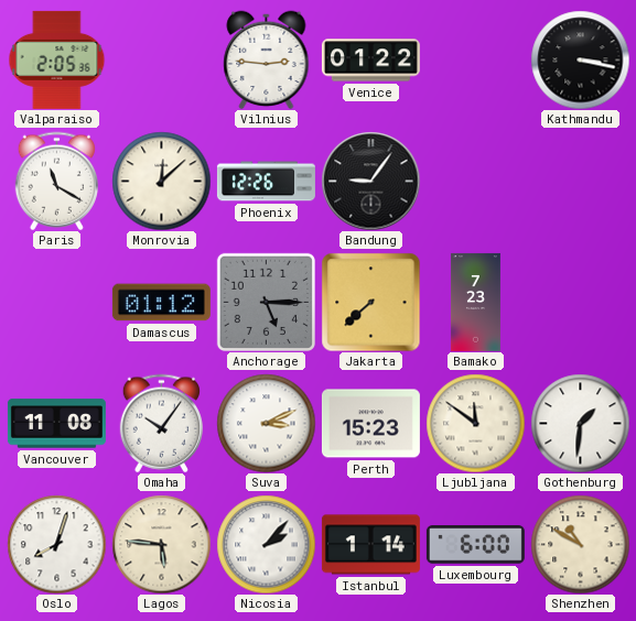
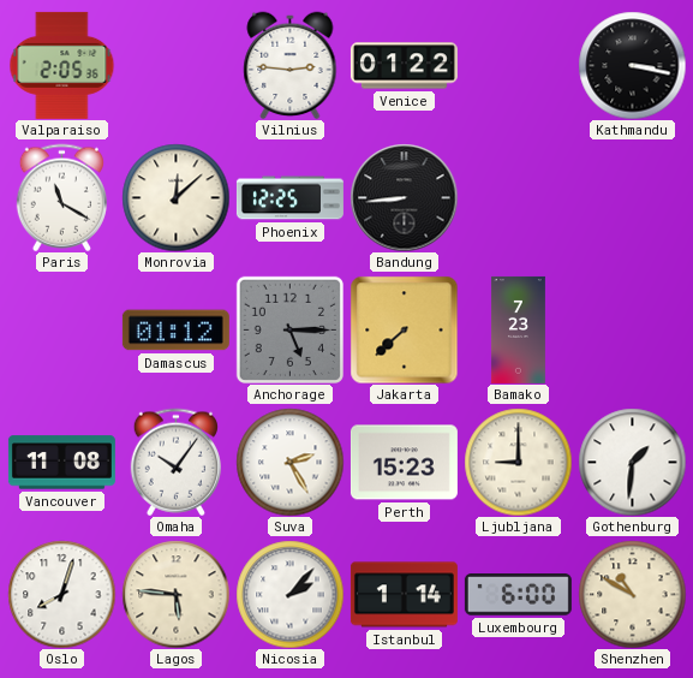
Phoenix: 12:26 -> 12:25 (289, 198)
Bandung: 9:06 -> 8:44 (404, 197)
Suva: 3:11 -> 2:25 (289, 462)
Ljubljana: 11:51 -> 9:00 (518, 462)
